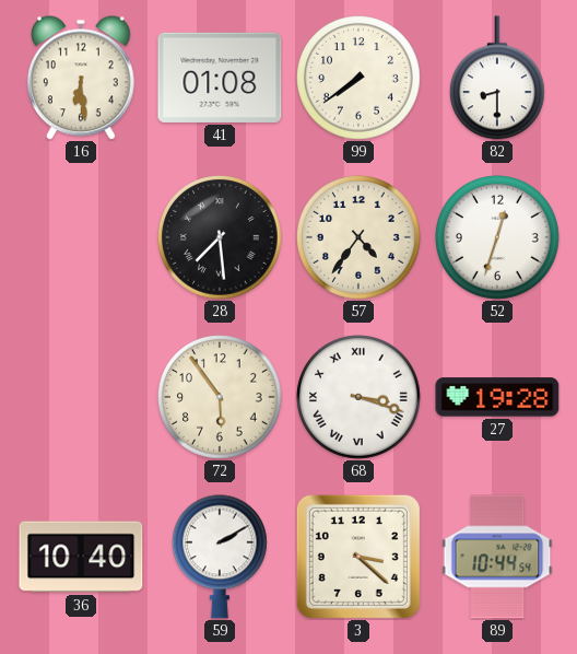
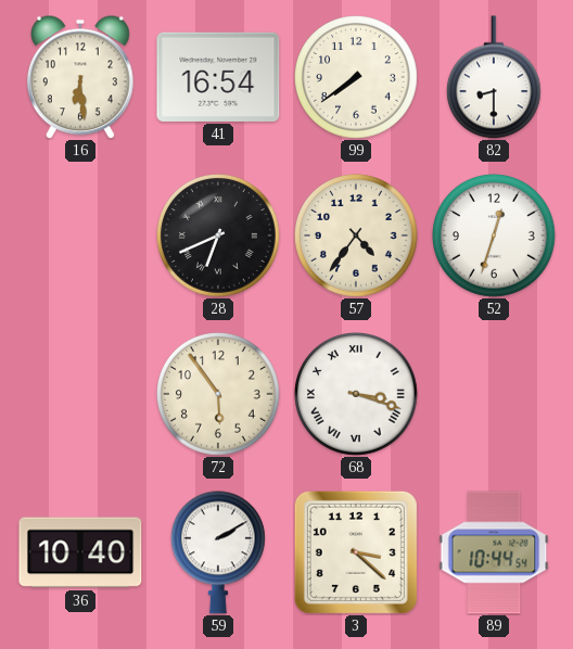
41: 01:08 -> 16:54 (218, 77)
28: 7:29 -> 6:41 (219, 237)
27: 19:28 -> none (497, 397)
